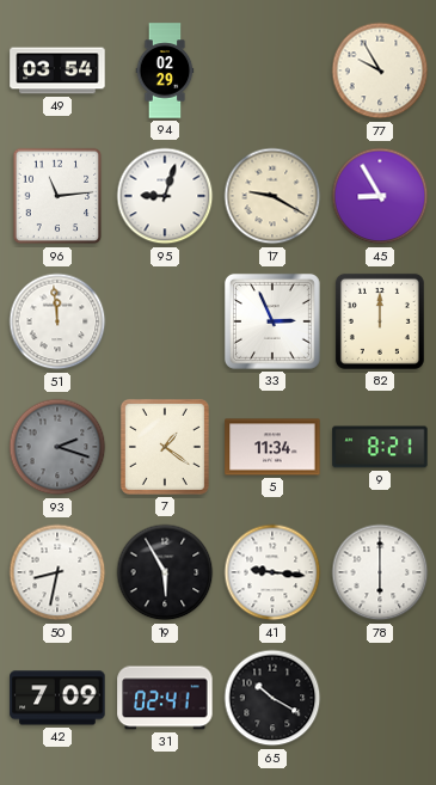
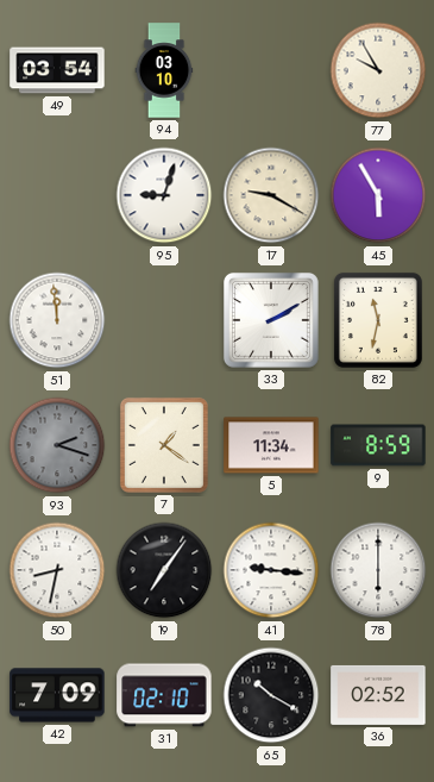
94: 02:29 -> 03:10 (164, 70)
96: 11:14 -> none (57, 196)
45: 8:55 -> 5:55 (378, 195)
33: 2:56 -> 2:10 (271, 320)
82: 12:00 -> 11:32 (378, 320)
9: 8:21 -> 8:59 (378, 445)
19: 5:55 -> 7:06 (164, 570)
31: 02:41 -> 02:10 (164, 695)
36: none -> 02:52 (378, 695)
